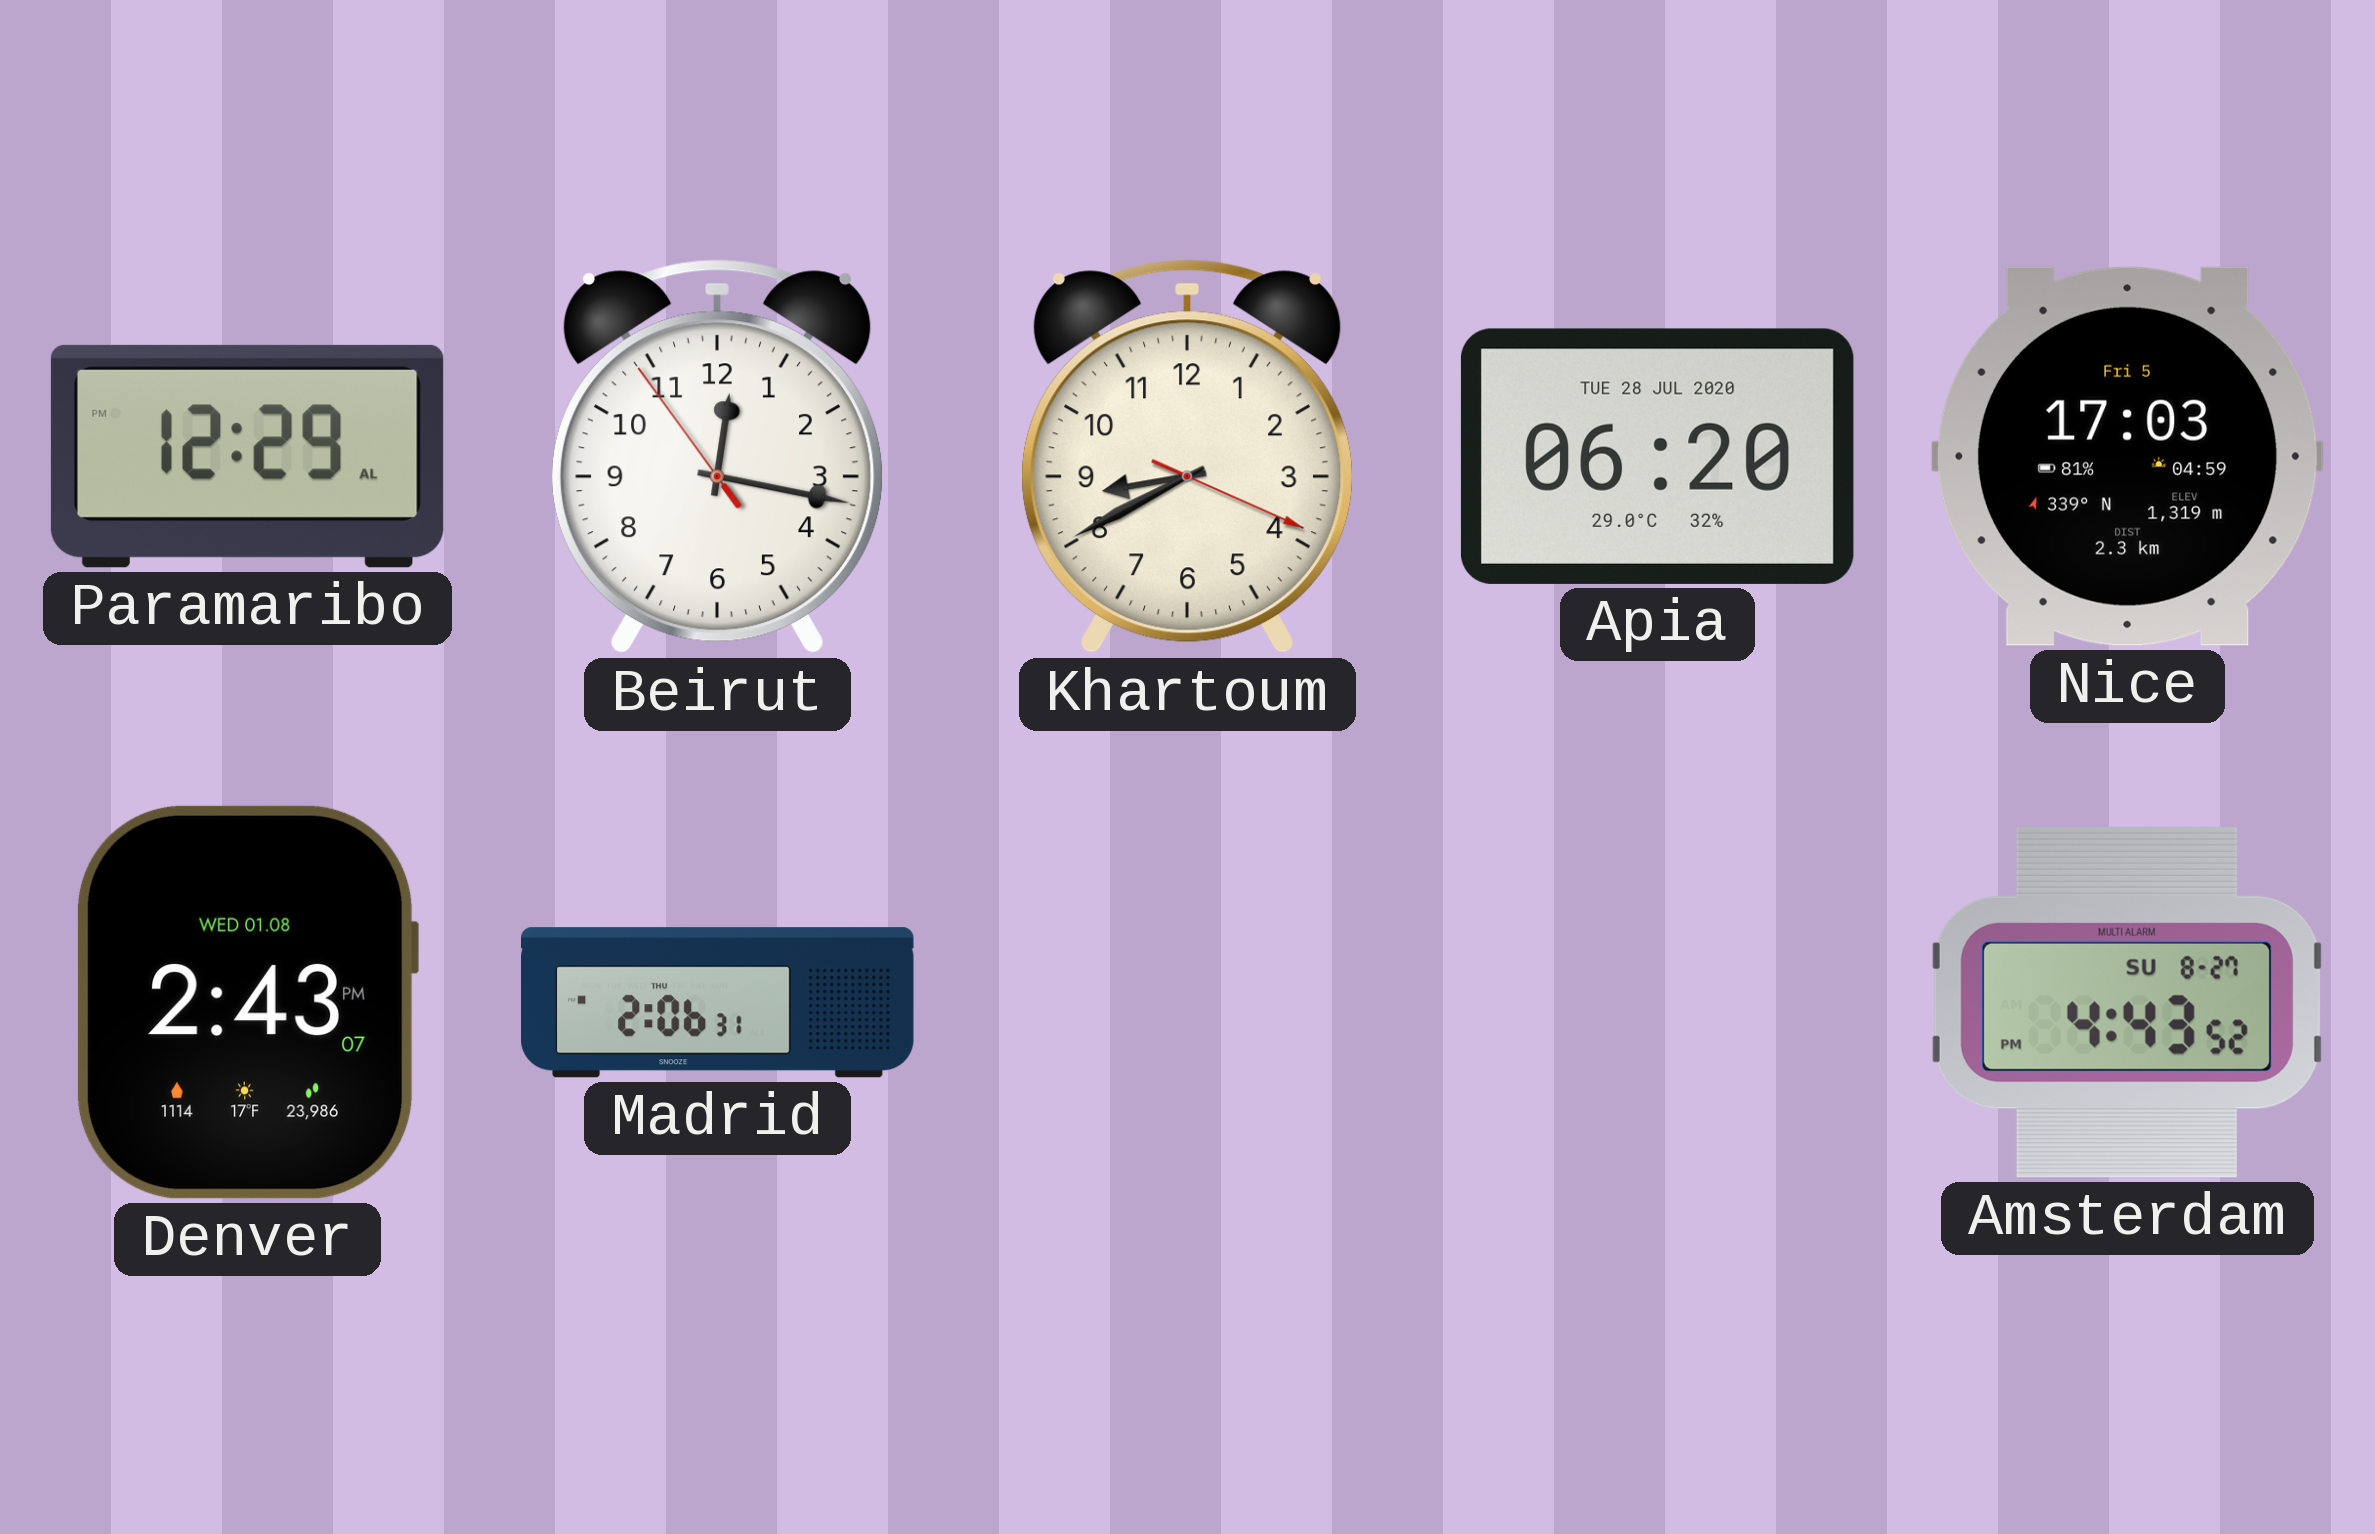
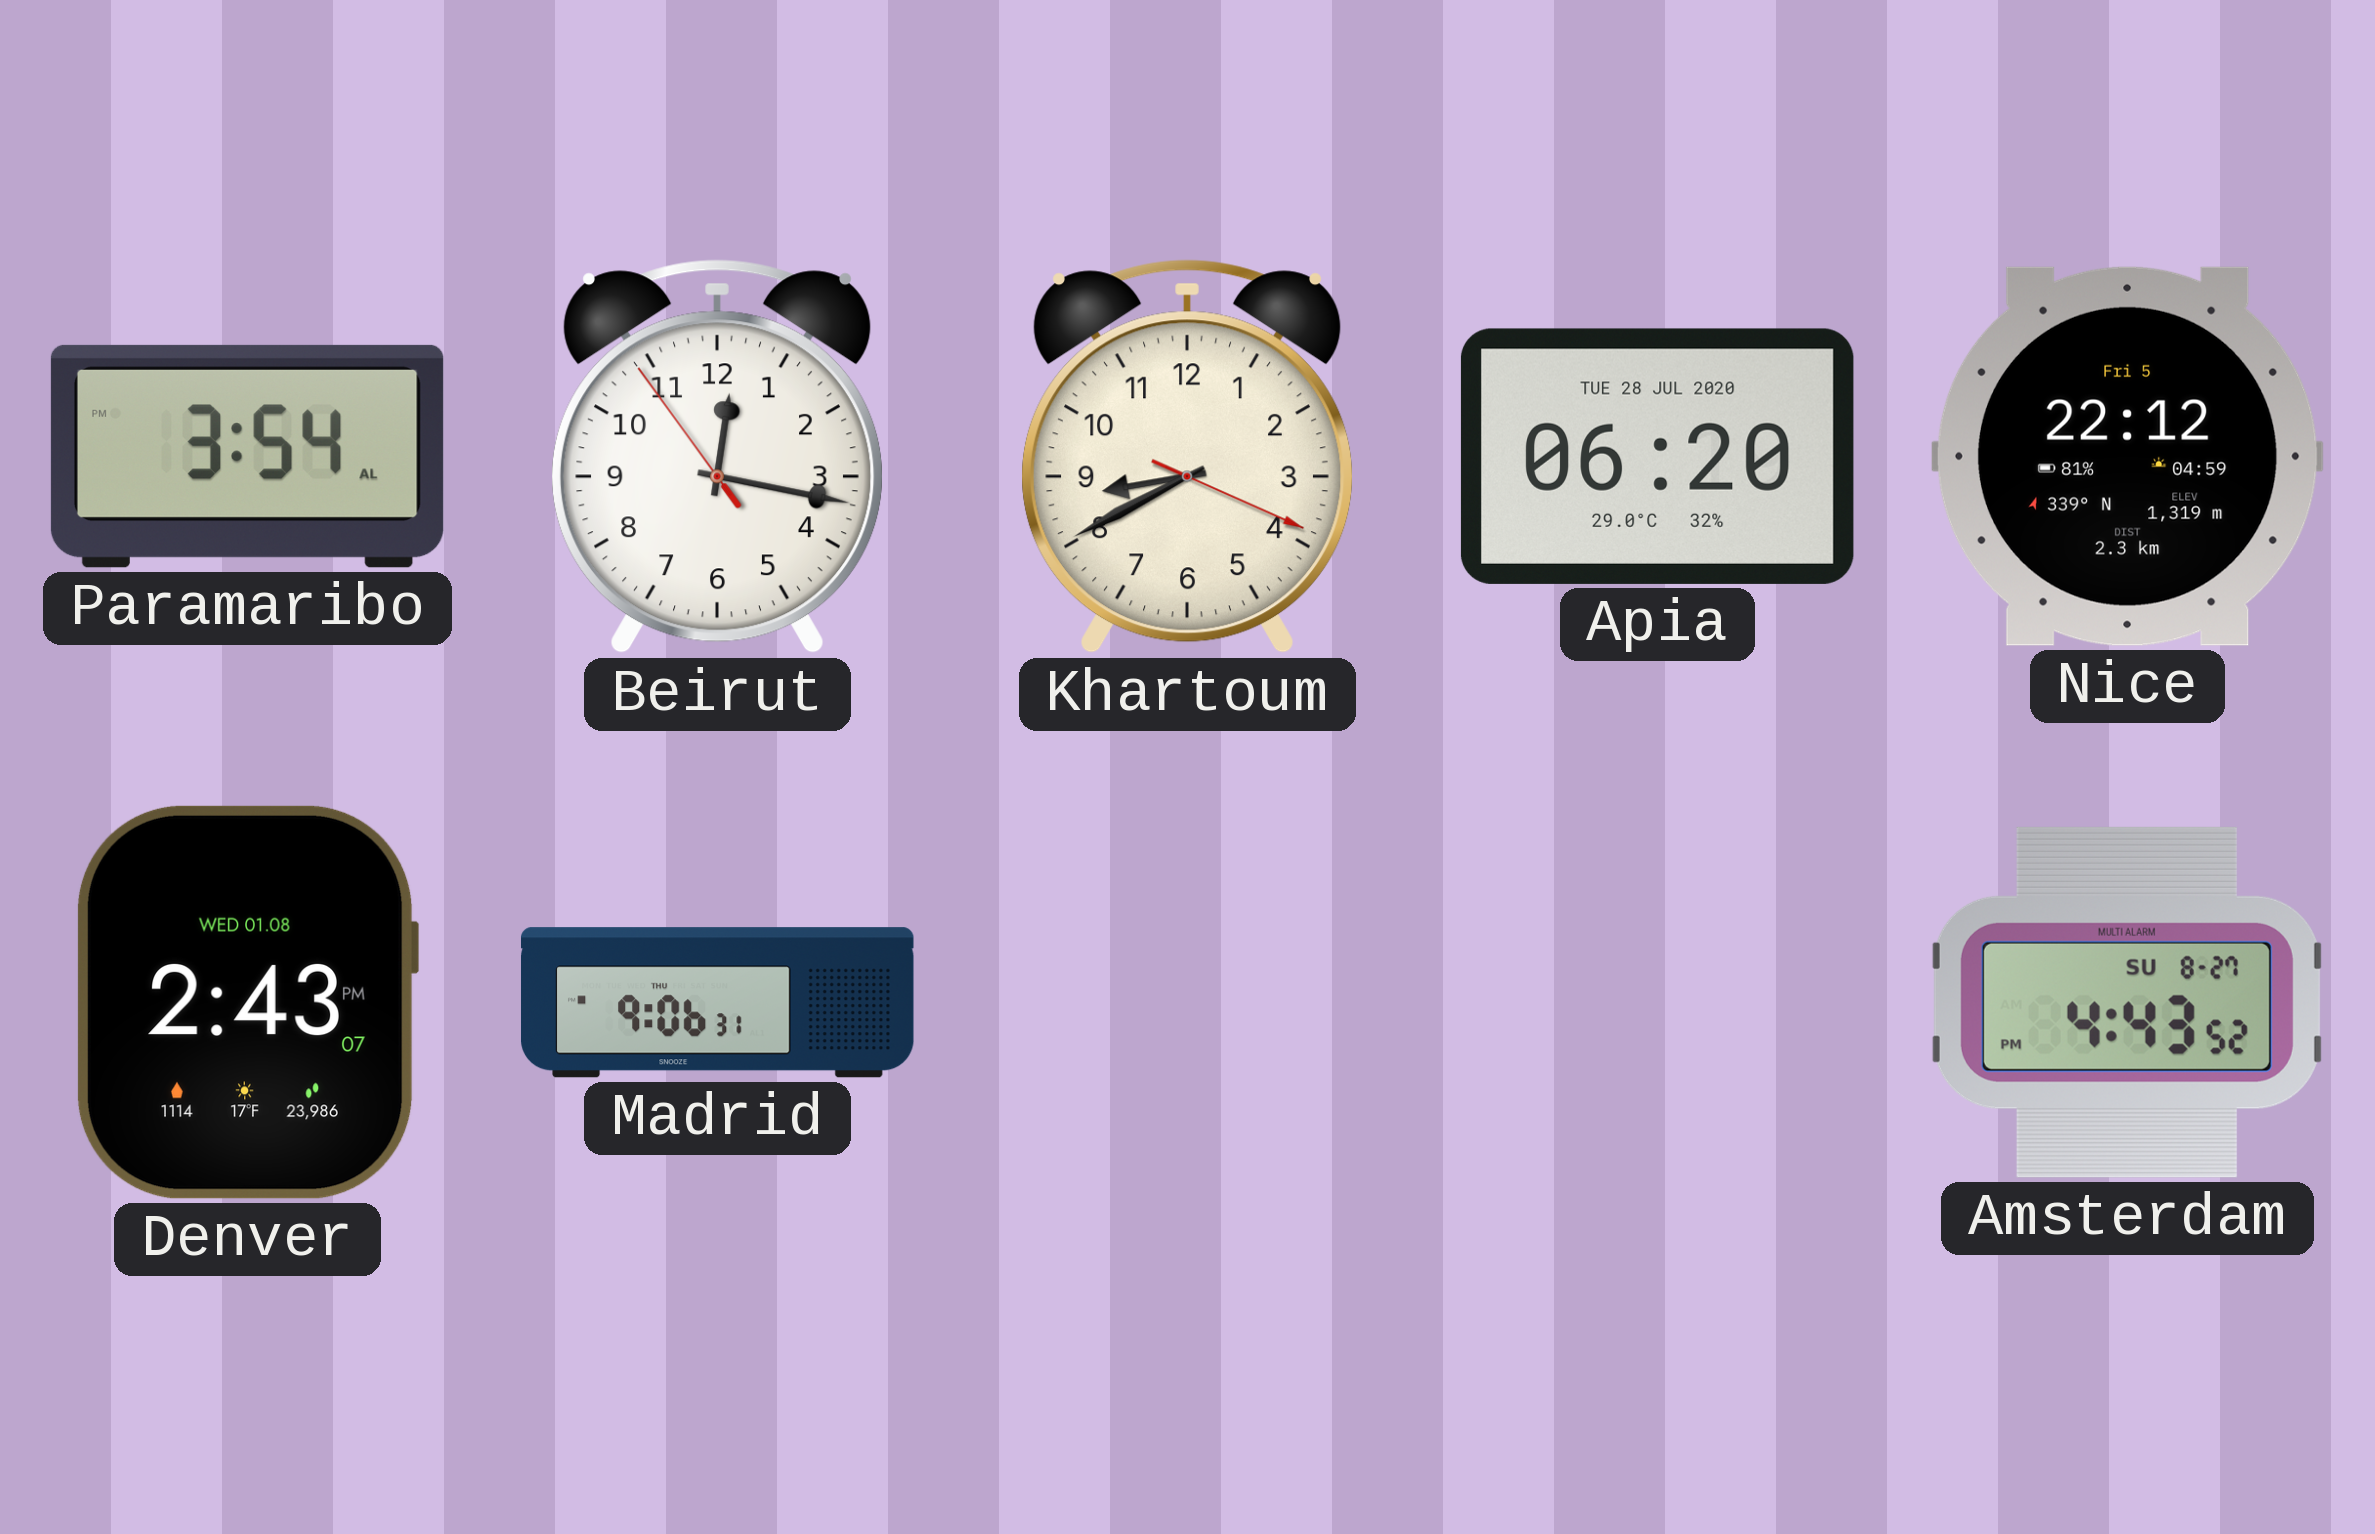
Paramaribo: 12:29 -> 3:54 (247, 456)
Nice: 17:03 -> 22:12 (2127, 456)
Madrid: 2:06 -> 9:06 (717, 1003)
